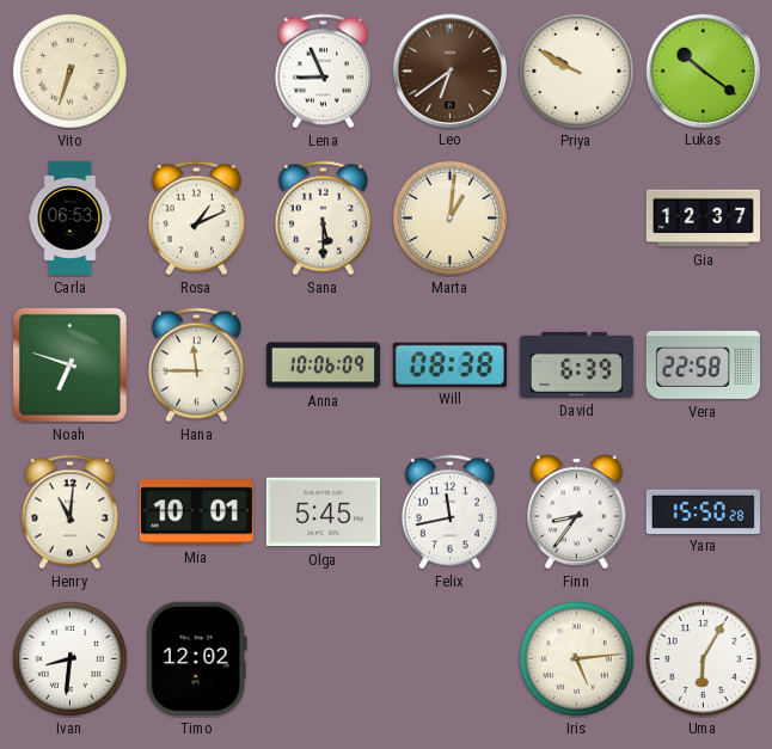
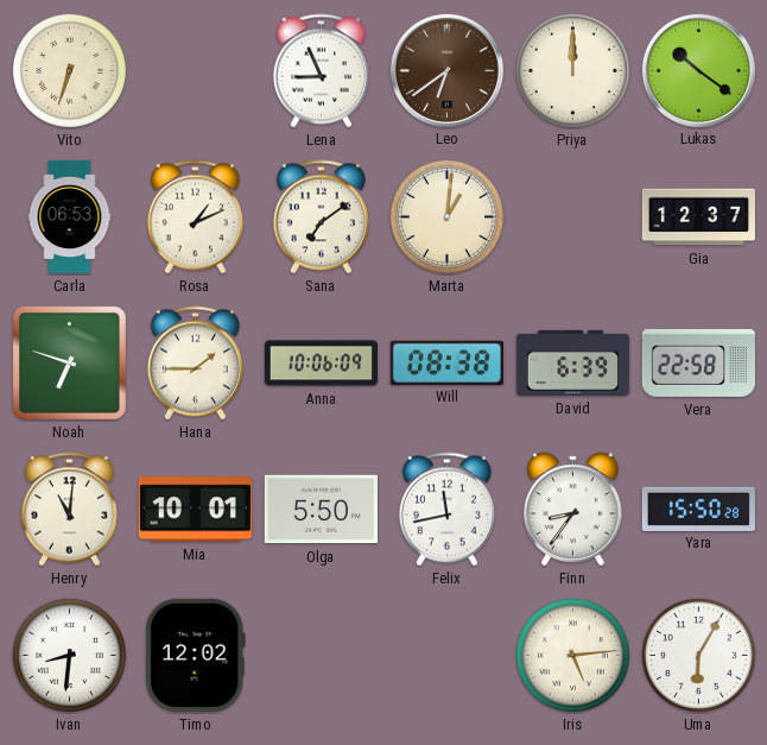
Priya: 9:50 -> 12:00 (572, 70)
Sana: 5:30 -> 7:09 (321, 217)
Hana: 11:45 -> 1:45 (195, 364)
Olga: 5:45 -> 5:50 (321, 510)
